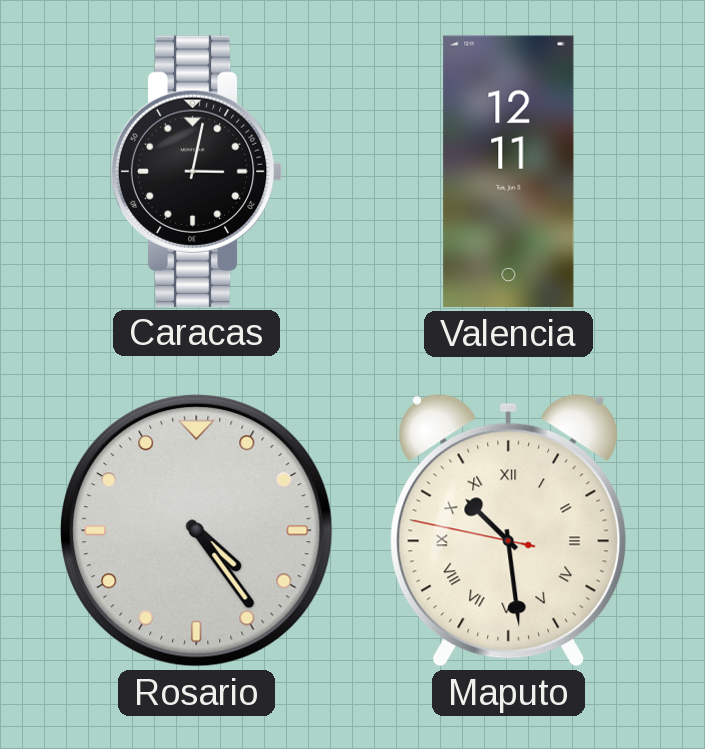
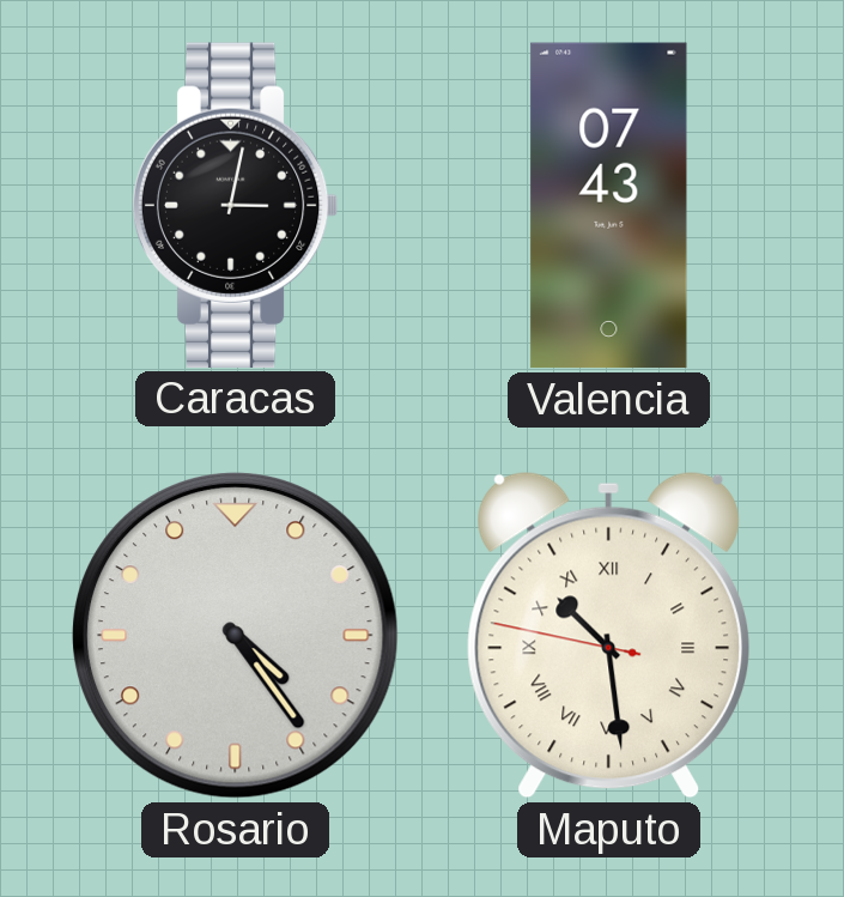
Valencia: 12:11 -> 07:43 (609, 206)
